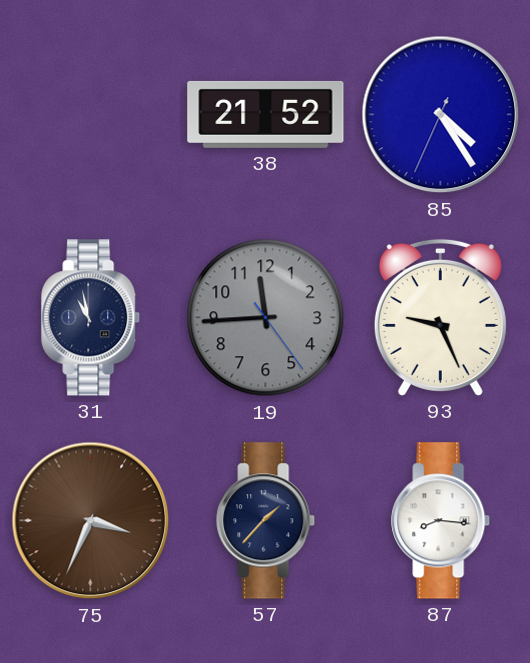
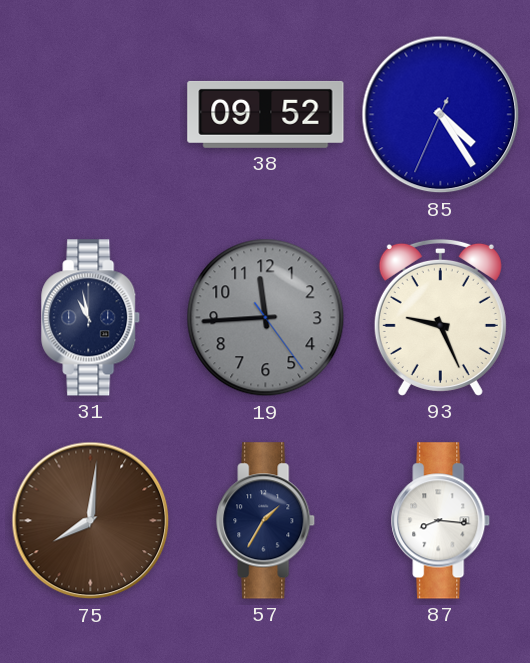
38: 21:52 -> 09:52 (266, 114)
75: 3:34 -> 8:01 (91, 521)
57: 1:37 -> 1:35 (266, 521)
